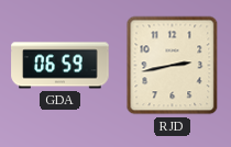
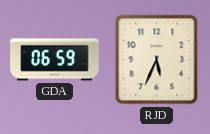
RJD: 2:43 -> 5:34 (157, 60)
